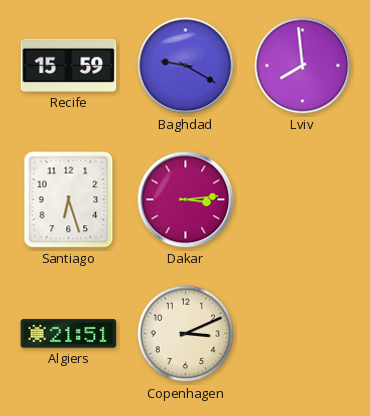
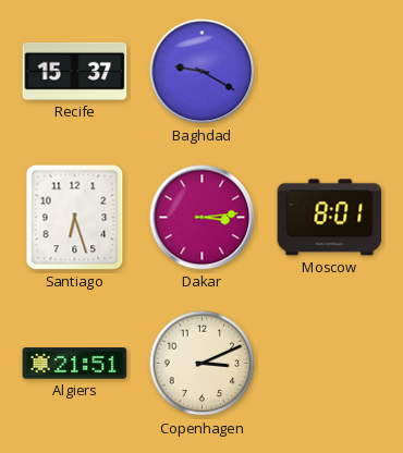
Recife: 15:59 -> 15:37 (75, 71)
Lviv: 7:59 -> none (303, 66)
Moscow: none -> 8:01 (330, 218)
